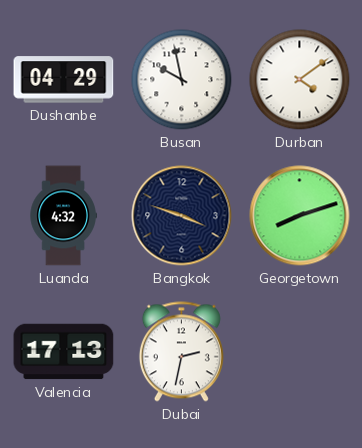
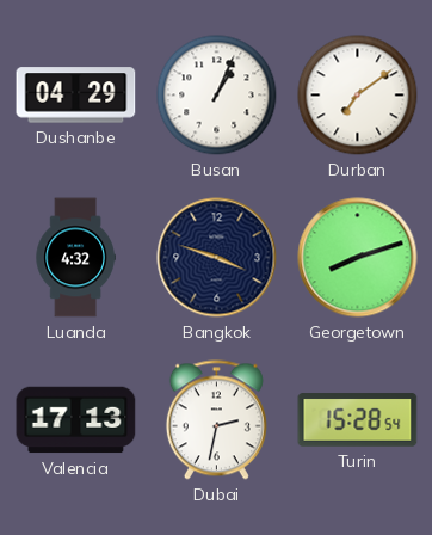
Busan: 9:58 -> 1:04 (217, 96)
Durban: 4:09 -> 7:09 (358, 96)
Turin: none -> 15:28 (358, 420)
